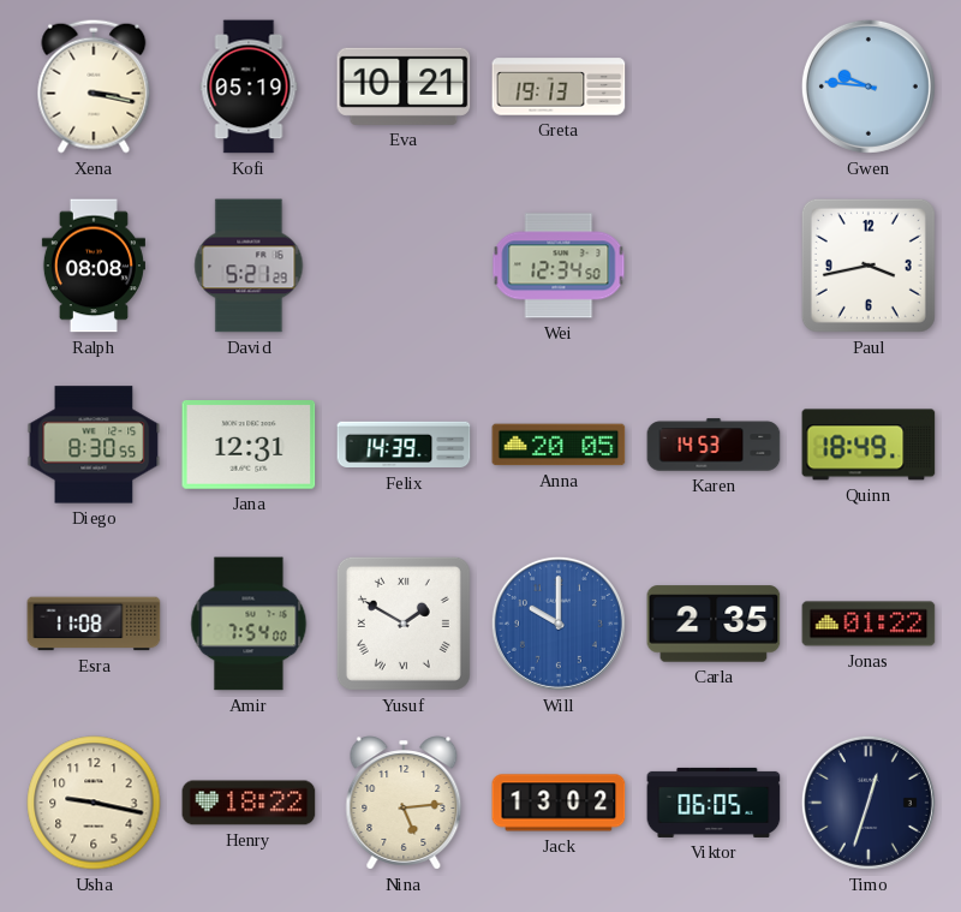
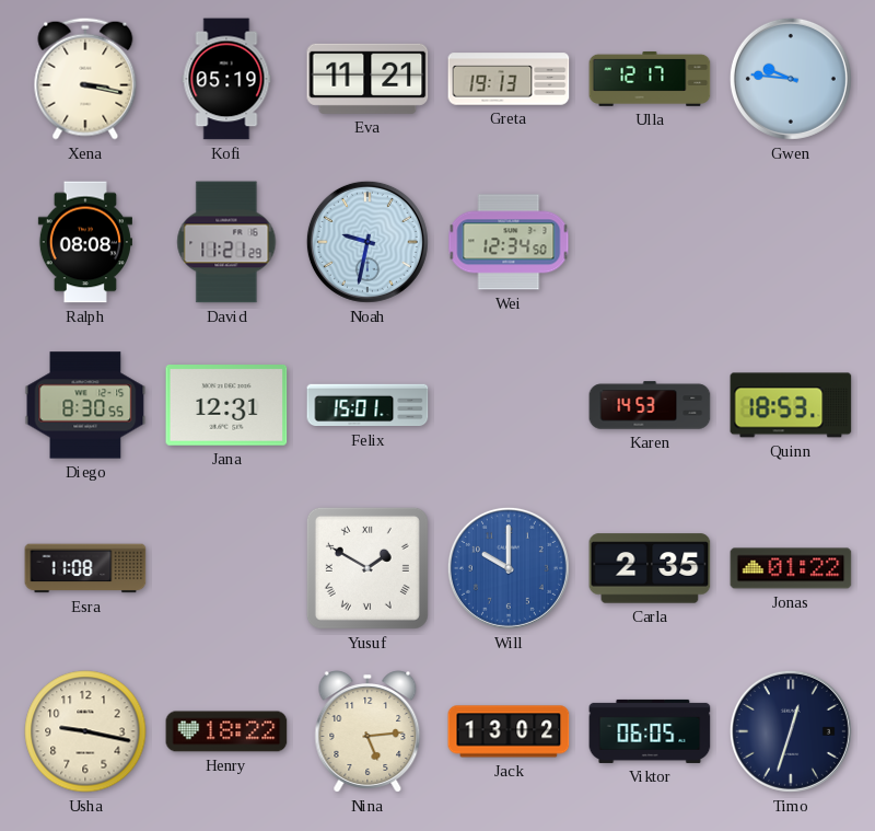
Eva: 10:21 -> 11:21 (367, 79)
Ulla: none -> 12:17 (650, 79)
David: 5:21 -> 11:21 (226, 242)
Noah: none -> 9:32 (367, 242)
Paul: 3:43 -> none (869, 266)
Felix: 14:39 -> 15:01 (367, 405)
Anna: 20:05 -> none (559, 445)
Quinn: 18:49 -> 18:53 (791, 405)
Amir: 7:54 -> none (249, 624)
